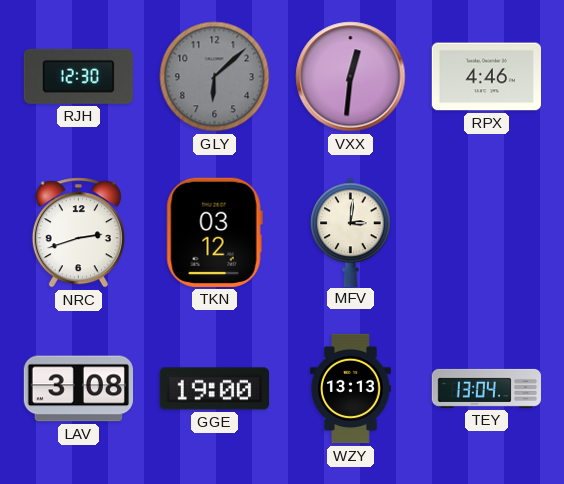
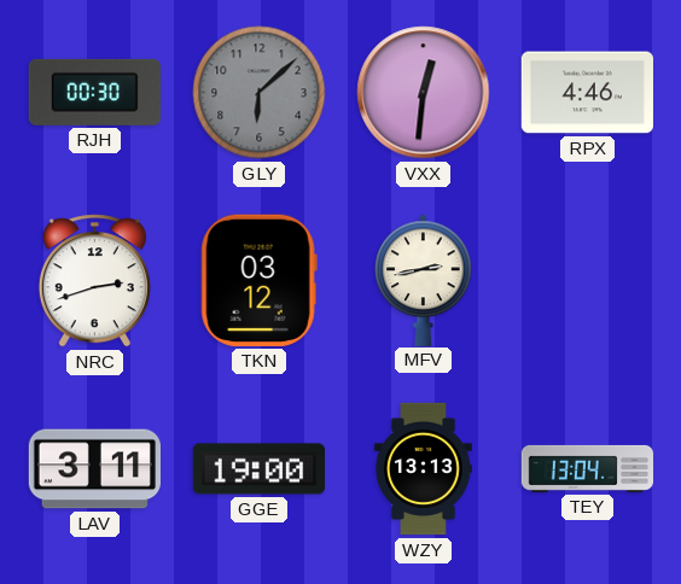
RJH: 12:30 -> 00:30 (94, 92)
MFV: 3:01 -> 2:43 (424, 280)
LAV: 3:08 -> 3:11 (94, 469)
